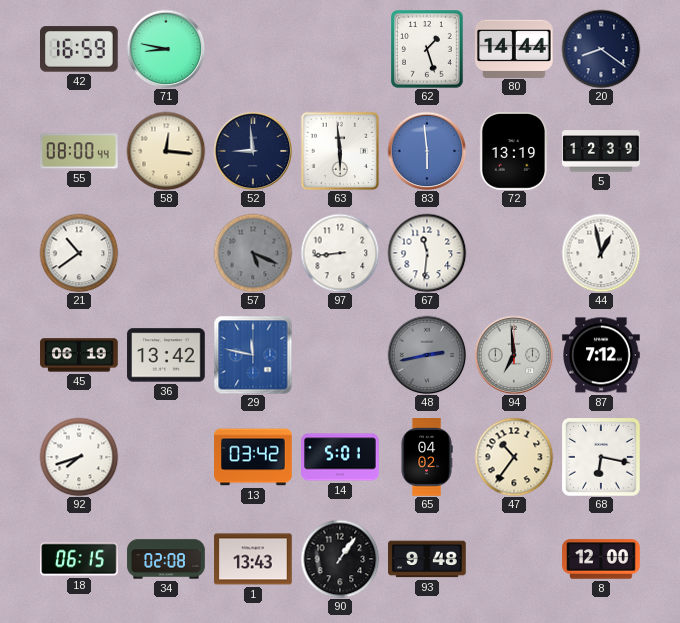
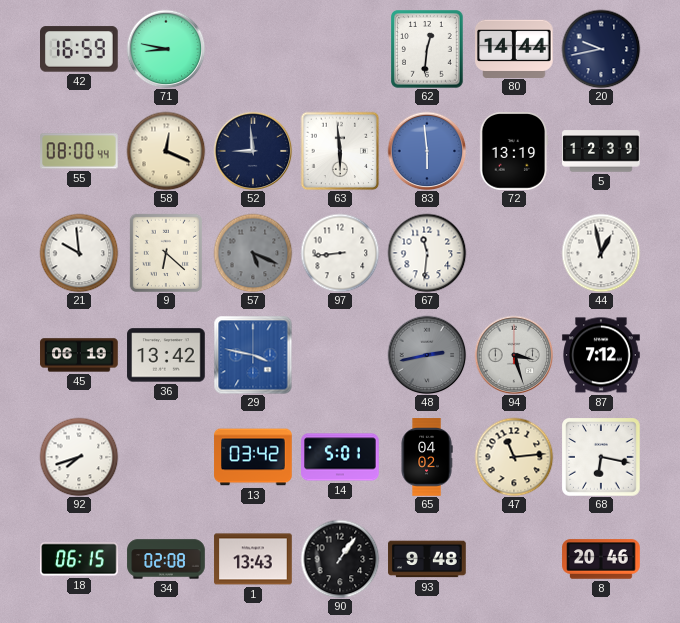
62: 1:27 -> 12:31 (427, 49)
20: 8:21 -> 9:43 (601, 49)
58: 12:16 -> 12:19 (166, 151)
21: 10:39 -> 9:59 (79, 253)
9: none -> 6:22 (166, 253)
29: 11:47 -> 3:47 (253, 355)
94: 6:59 -> 3:27 (514, 355)
47: 10:36 -> 11:14 (514, 457)
8: 12:00 -> 20:46 (601, 559)
